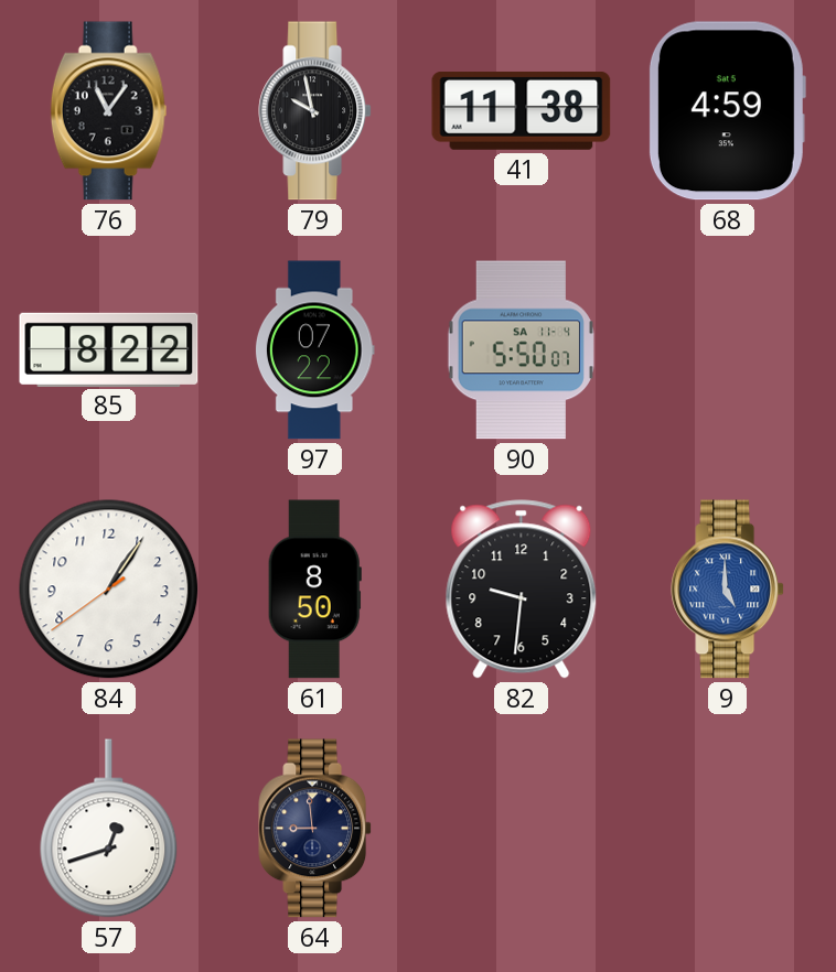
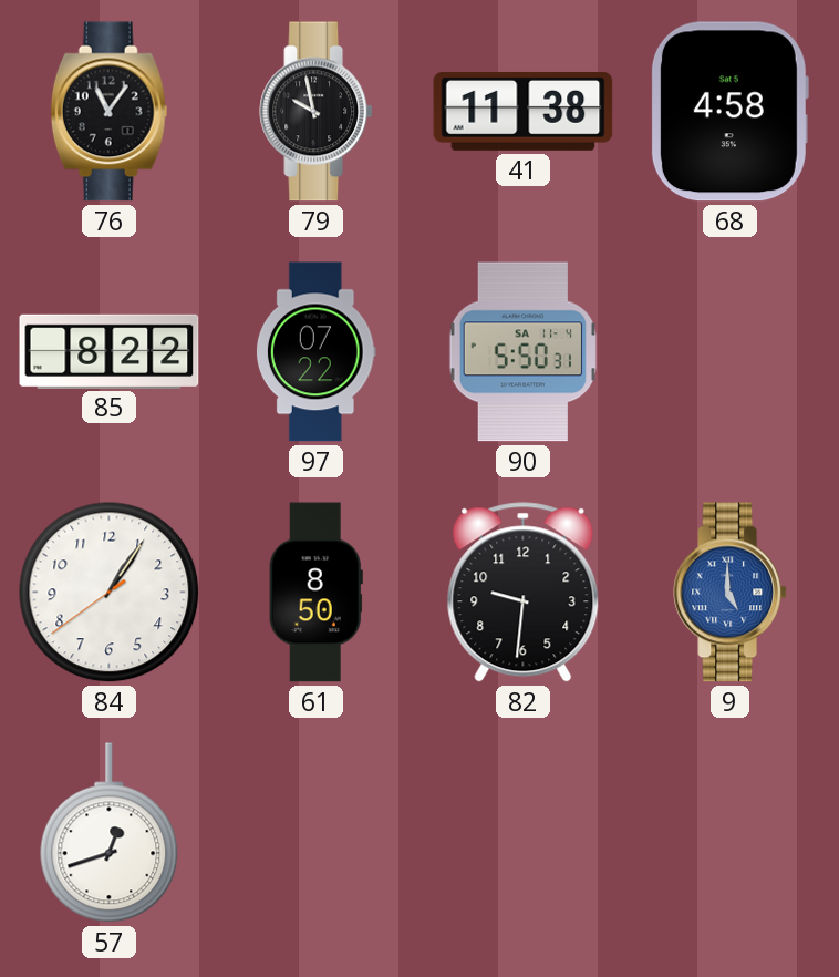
68: 4:59 -> 4:58 (729, 112)
90: 5:50:07 -> 5:50:31 (522, 352)
64: 8:59 -> none (315, 829)
